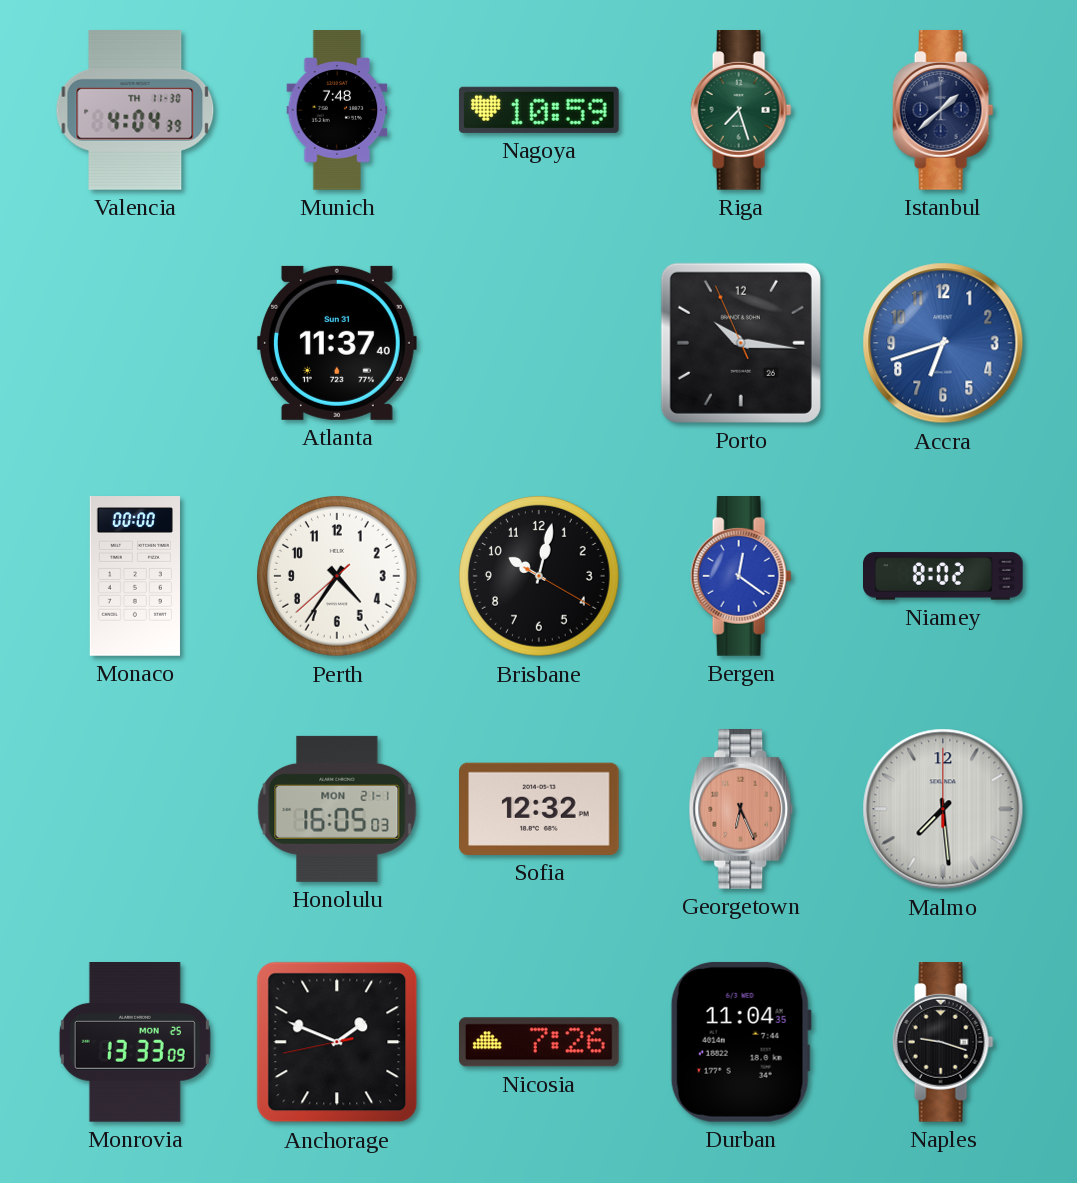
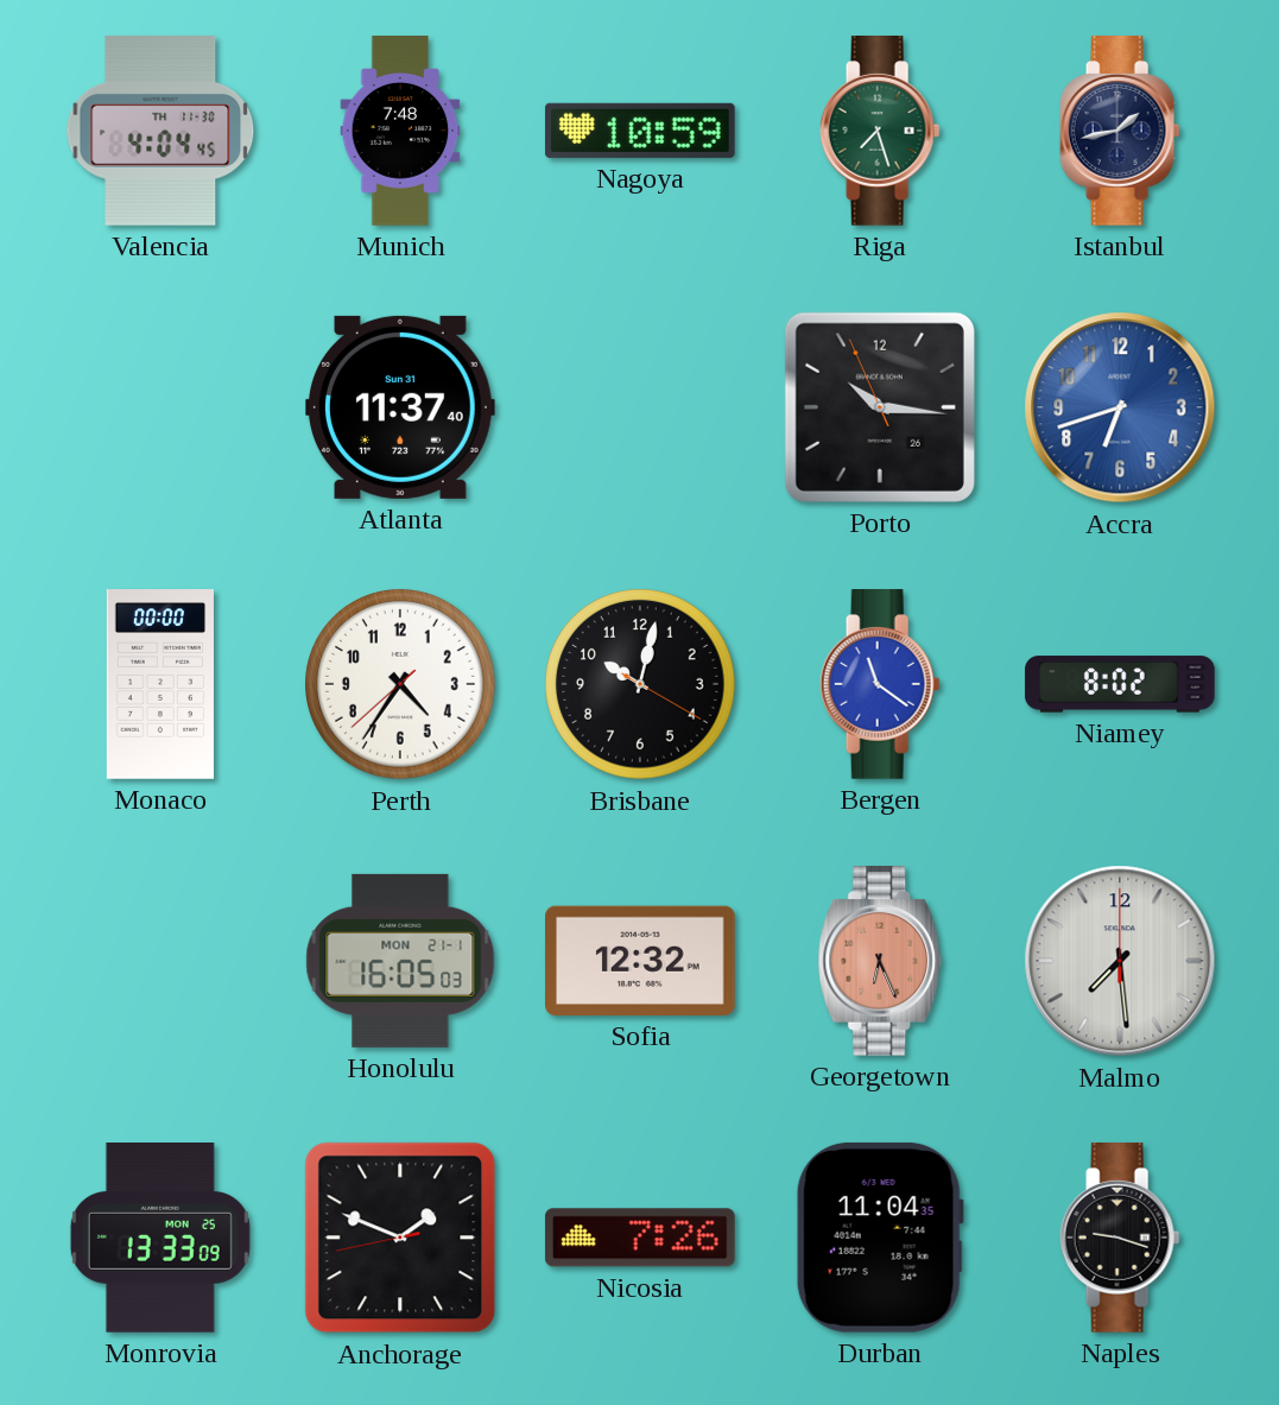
Valencia: 4:04:39 -> 4:04:45 (160, 131)
Istanbul: 1:38 -> 1:43 (1120, 132)
Bergen: 12:21 -> 11:21 (880, 685)
